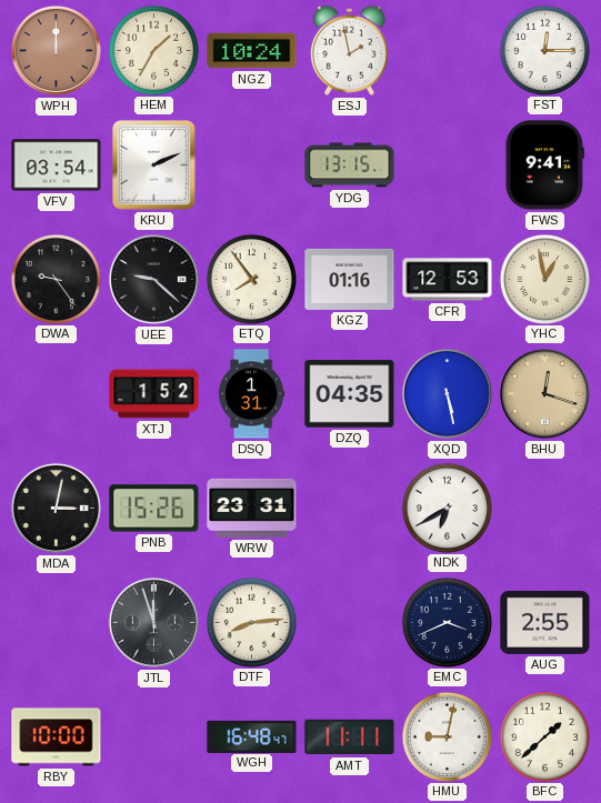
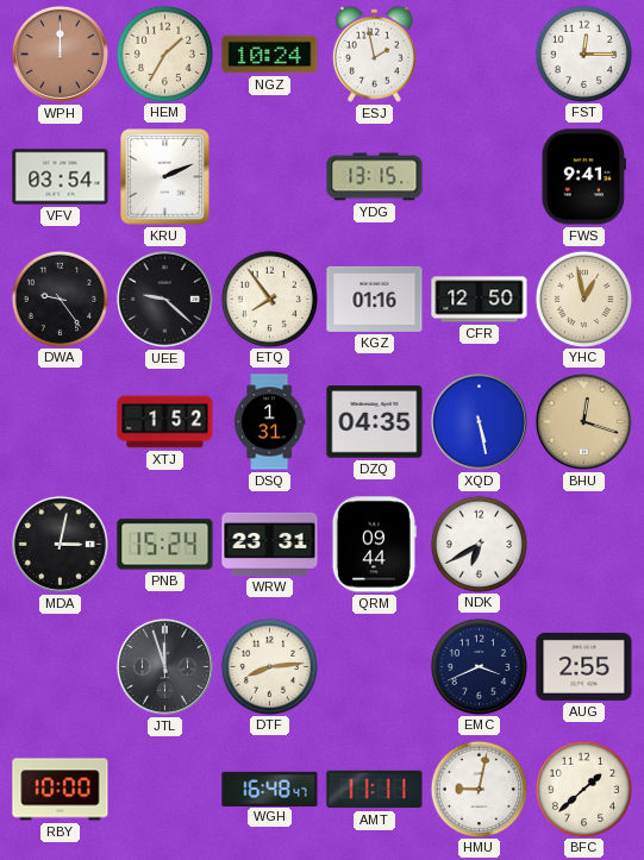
CFR: 12:53 -> 12:50 (480, 300)
PNB: 15:26 -> 15:24 (165, 545)
QRM: none -> 09:44 (374, 545)
